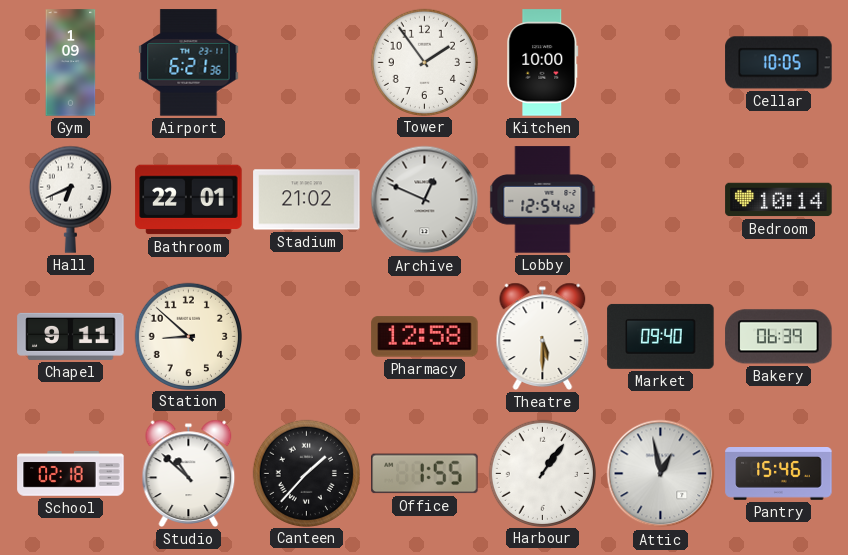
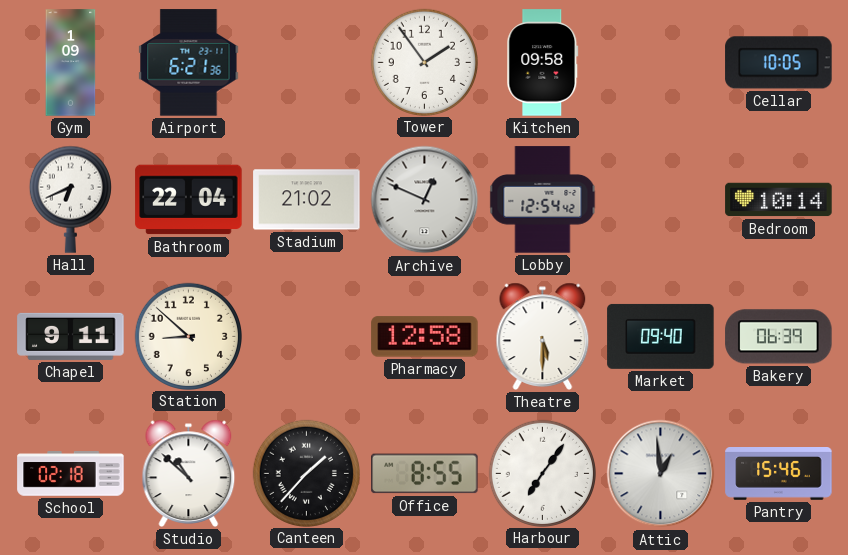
Kitchen: 10:00 -> 09:58 (543, 63)
Bathroom: 22:01 -> 22:04 (189, 200)
Office: 1:55 -> 8:55 (425, 474)
Harbour: 1:06 -> 7:06 (542, 473)
Attic: 12:58 -> 12:59 (661, 474)
